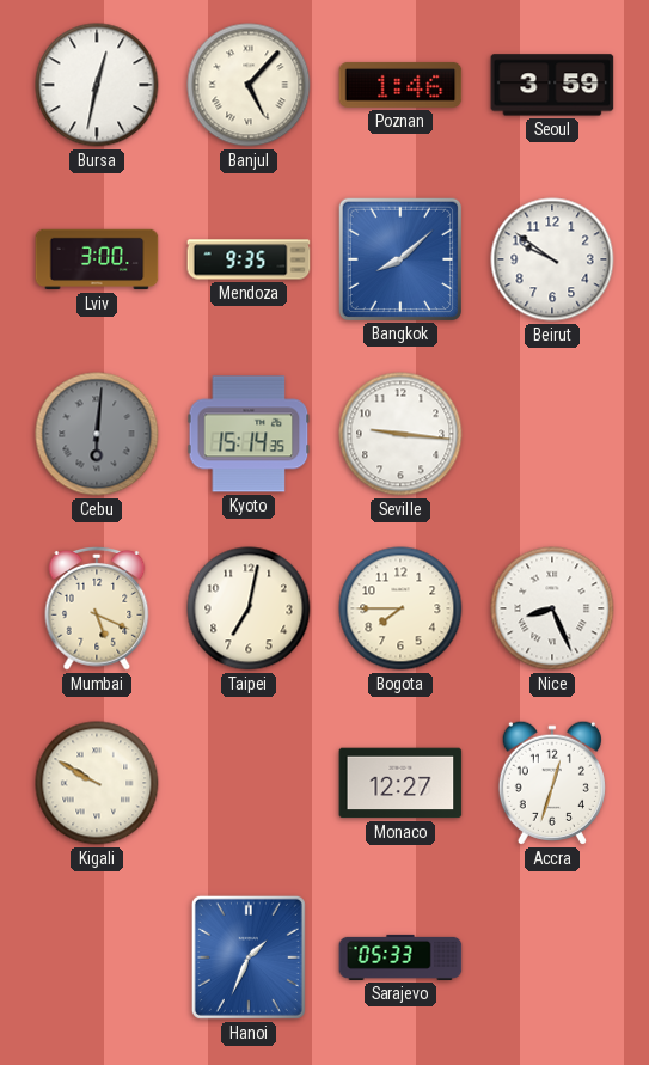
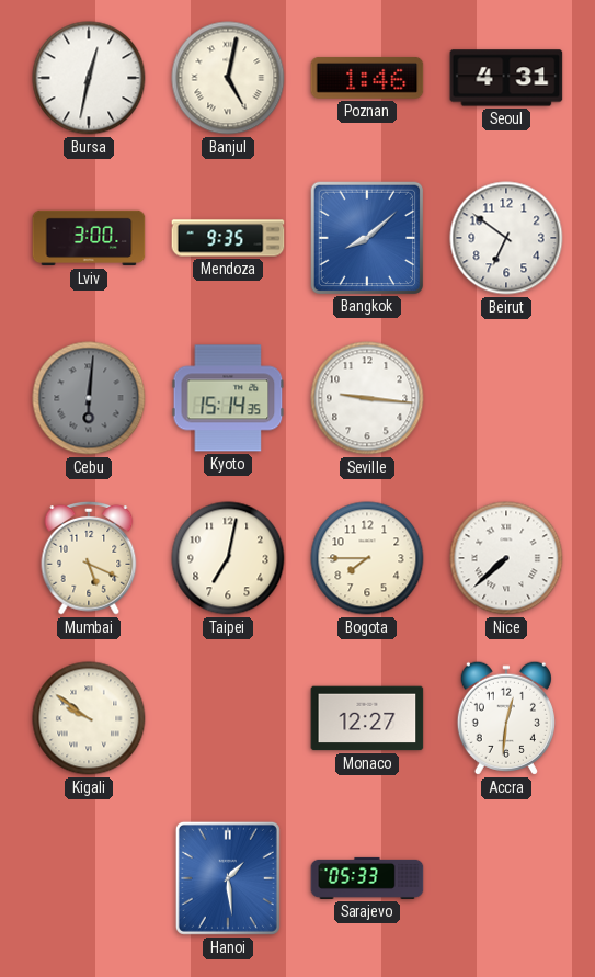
Banjul: 5:07 -> 5:02 (228, 78)
Seoul: 3:59 -> 4:31 (506, 78)
Beirut: 9:51 -> 6:51 (506, 238)
Nice: 8:26 -> 7:38 (506, 558)
Kigali: 9:50 -> 9:51 (89, 718)
Accra: 12:33 -> 12:31 (506, 718)
Hanoi: 1:34 -> 1:29 (228, 878)
